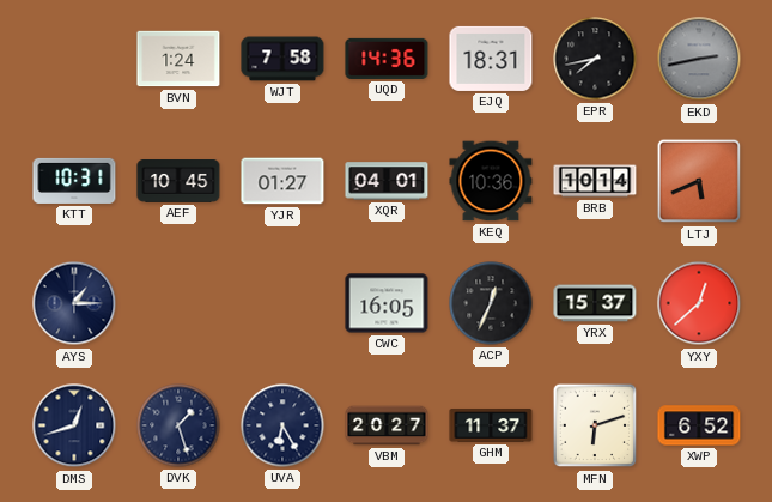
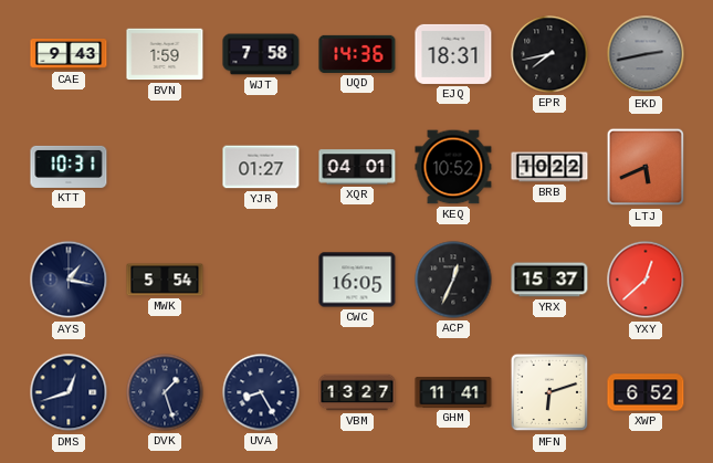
CAE: none -> 9:43 (69, 55)
BVN: 1:24 -> 1:59 (165, 54)
AEF: 10:45 -> none (178, 182)
KEQ: 10:36 -> 10:52 (453, 167)
BRB: 10:14 -> 10:22 (549, 167)
AYS: 1:15 -> 1:17 (69, 280)
MWK: none -> 5:54 (165, 280)
UVA: 6:25 -> 8:25 (261, 392)
VBM: 20:27 -> 13:27 (357, 392)
GHM: 11:37 -> 11:41 (453, 392)
